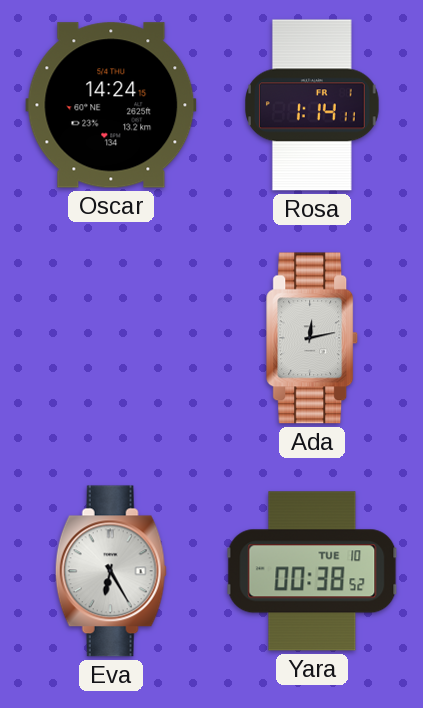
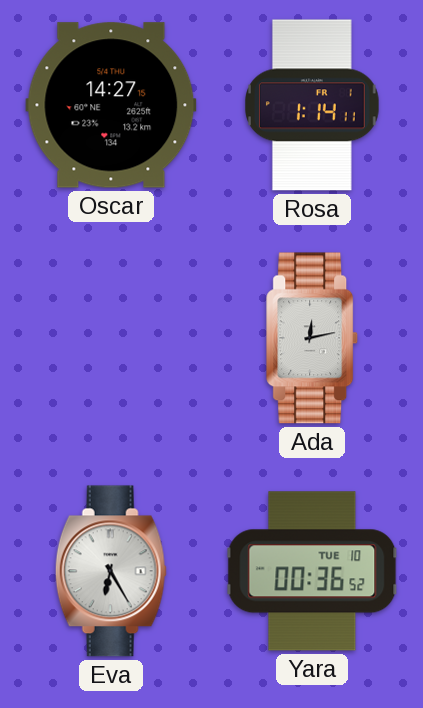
Oscar: 14:24 -> 14:27 (111, 105)
Yara: 00:38 -> 00:36 (312, 571)
